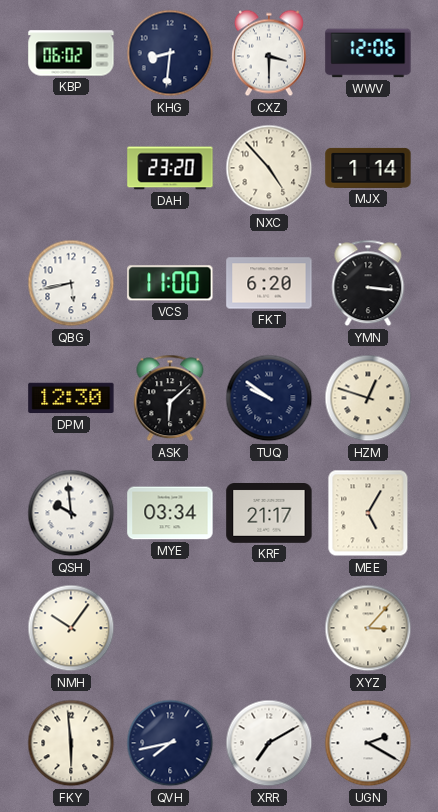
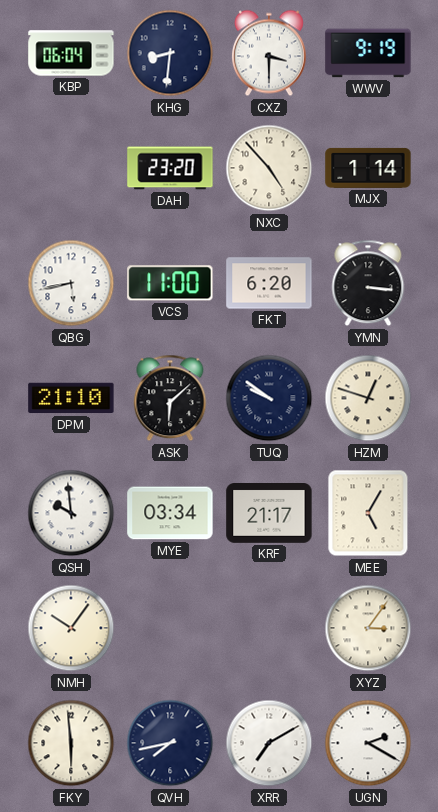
KBP: 06:02 -> 06:04 (71, 53)
WWV: 12:06 -> 9:19 (368, 53)
DPM: 12:30 -> 21:10 (71, 398)
XYZ: 3:07 -> 3:06 (368, 628)
